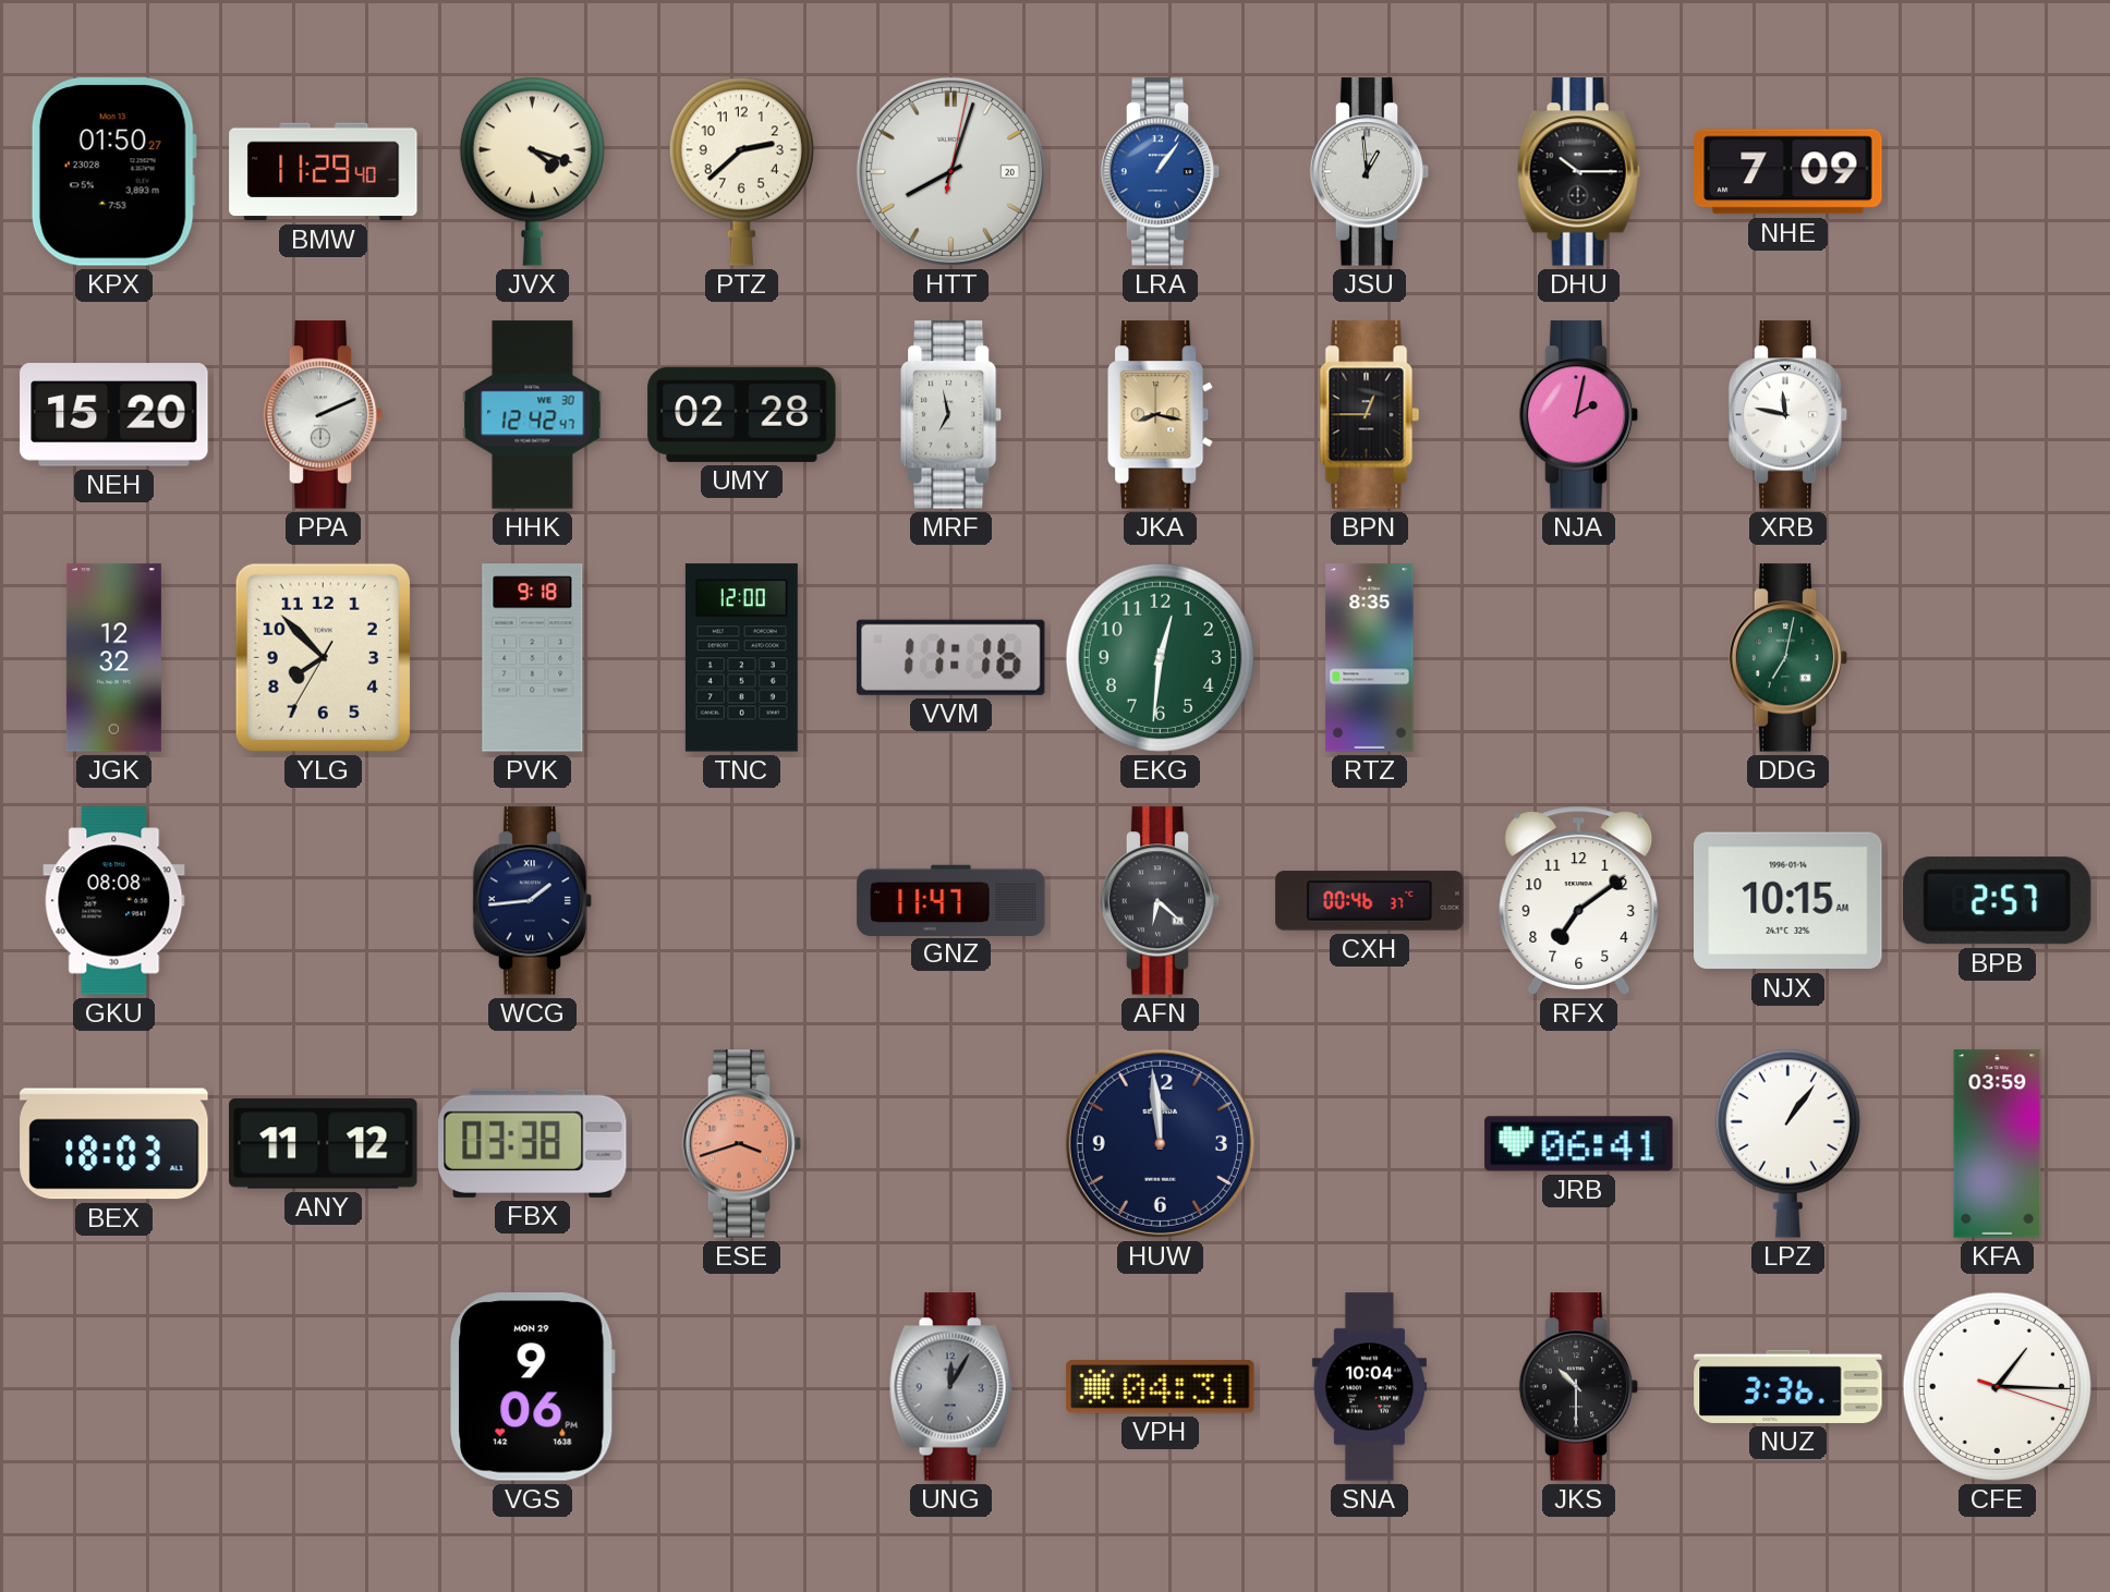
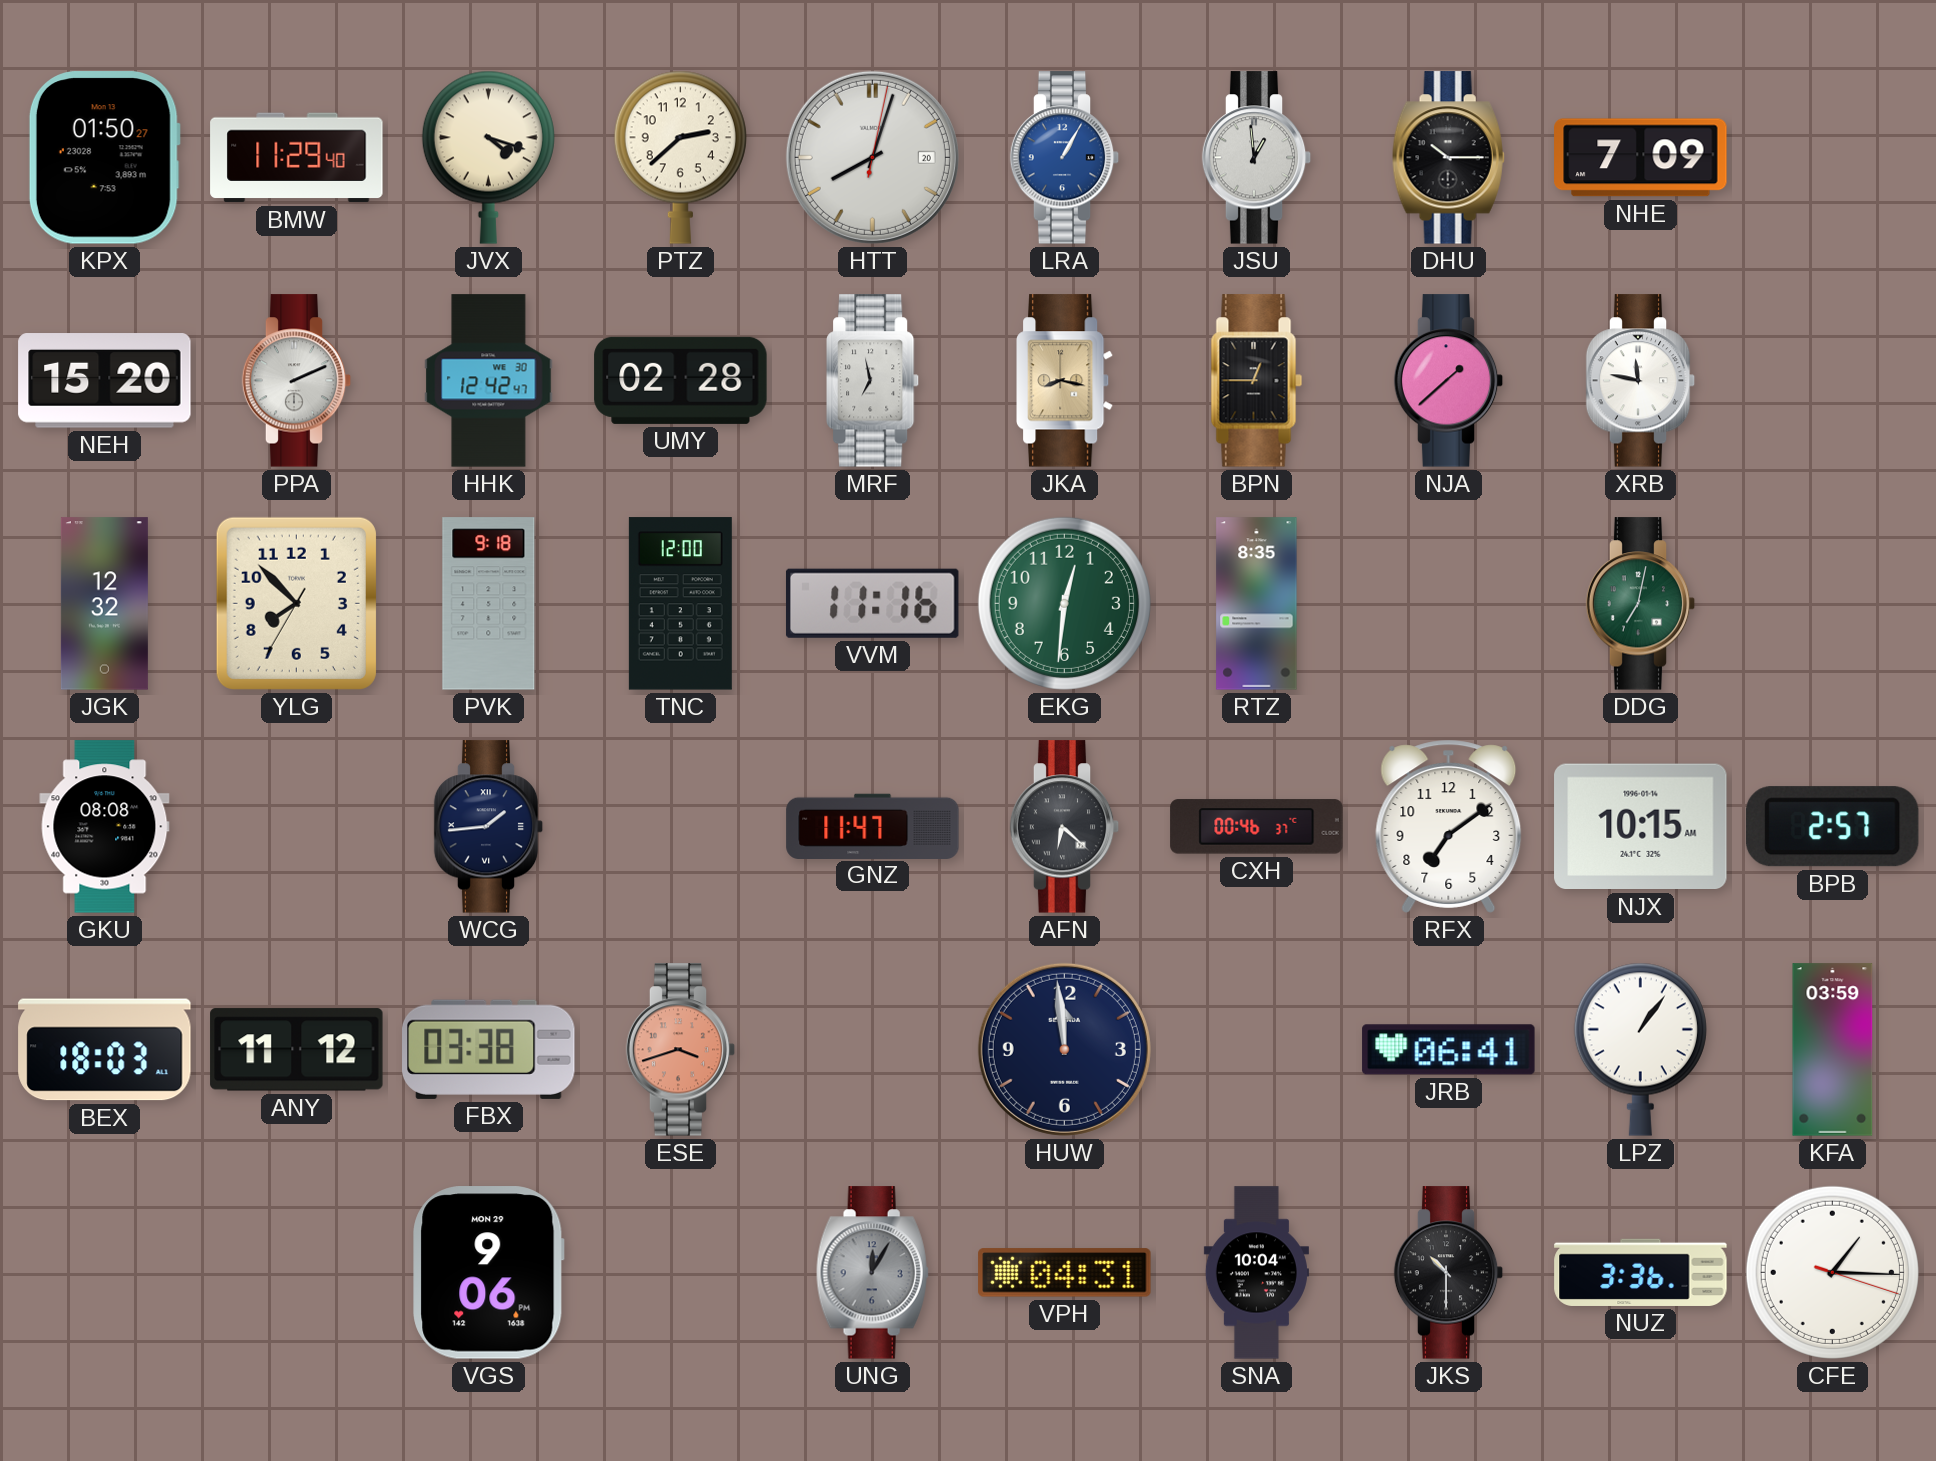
LRA: 1:06 -> 1:05 (1065, 158)
NJA: 2:02 -> 1:38 (1449, 381)
